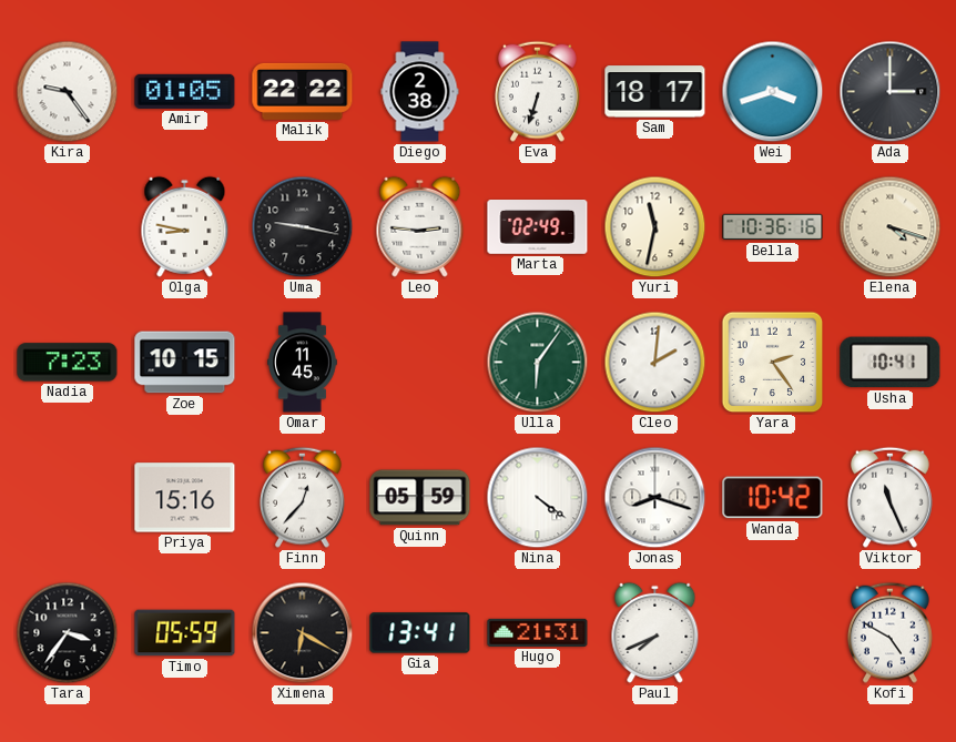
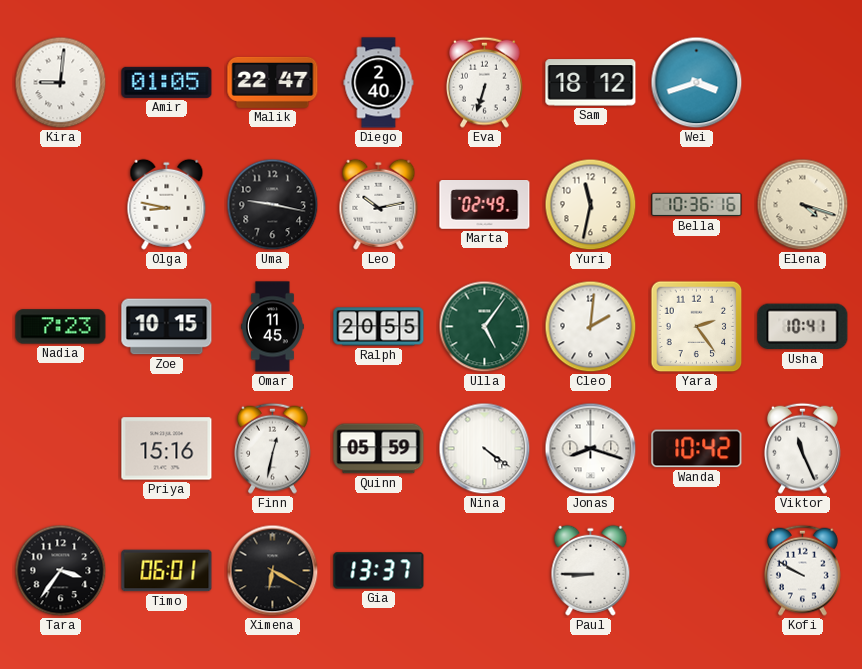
Kira: 9:24 -> 9:01 (61, 83)
Malik: 22:22 -> 22:47 (273, 82)
Diego: 2:38 -> 2:40 (379, 83)
Sam: 18:17 -> 18:12 (591, 83)
Ada: 3:00 -> none (891, 92)
Leo: 2:46 -> 10:13 (379, 204)
Ralph: none -> 20:55 (379, 327)
Ulla: 6:06 -> 5:06 (485, 327)
Finn: 12:37 -> 12:32 (272, 448)
Timo: 05:59 -> 06:01 (167, 571)
Gia: 13:41 -> 13:37 (379, 571)
Hugo: 21:31 -> none (538, 632)
Paul: 7:41 -> 8:45 (591, 570)
Kofi: 4:50 -> 9:50 (802, 570)
